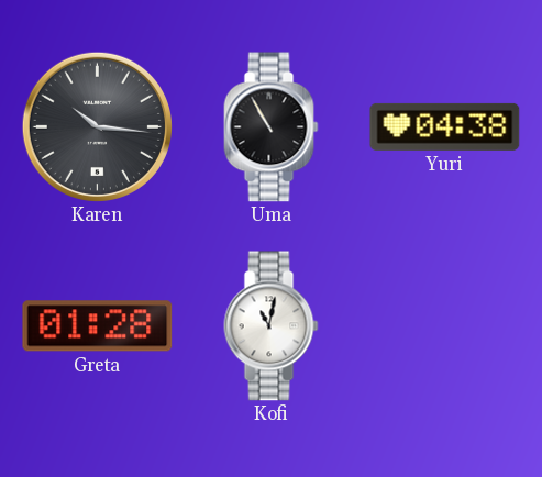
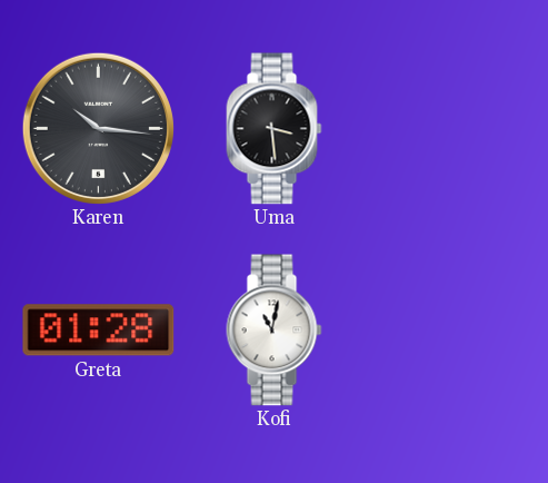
Uma: 10:55 -> 3:29 (275, 129)
Yuri: 04:38 -> none (445, 126)
